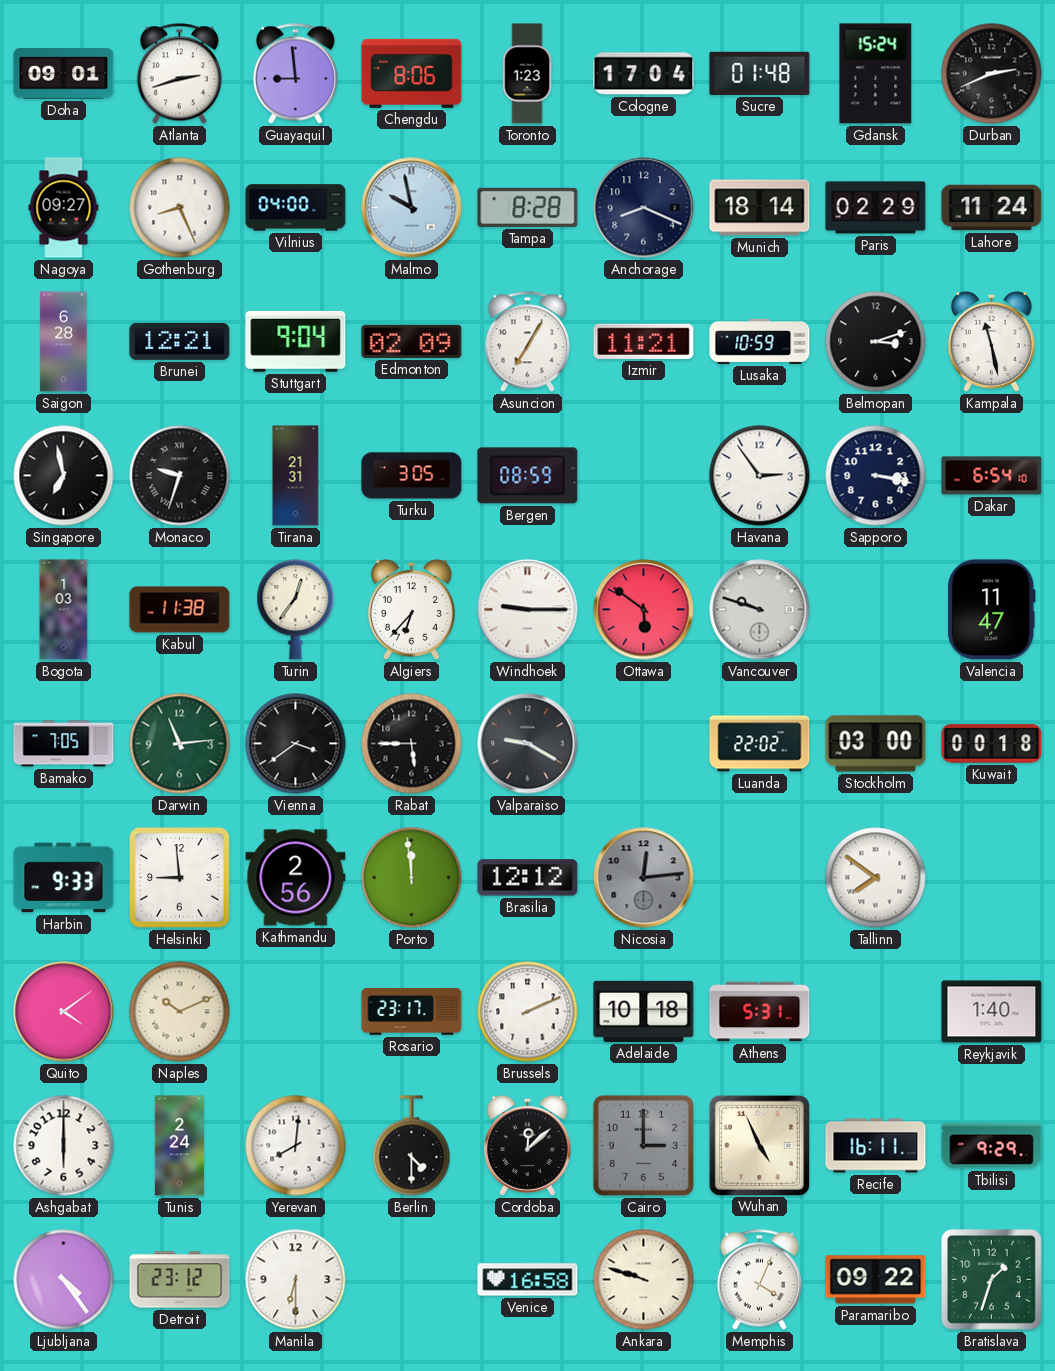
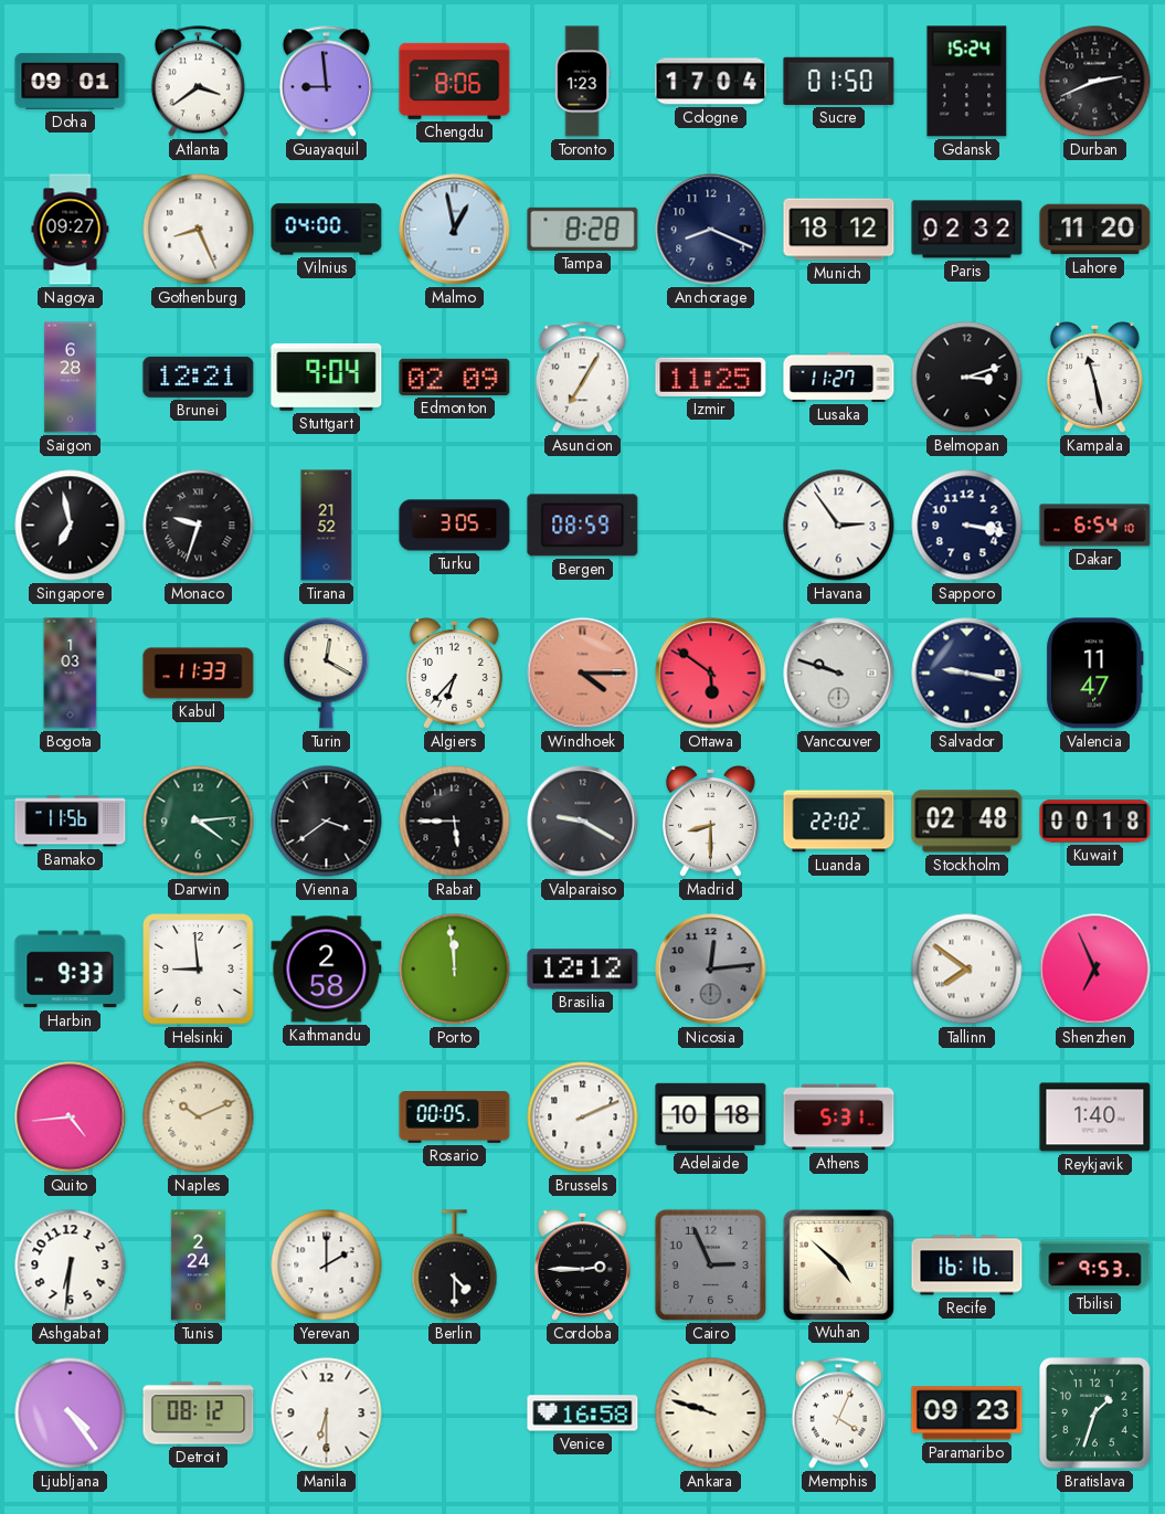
Atlanta: 2:42 -> 3:39 (198, 82)
Sucre: 01:48 -> 01:50 (839, 81)
Malmo: 9:58 -> 12:58 (455, 230)
Munich: 18:14 -> 18:12 (839, 230)
Paris: 02:29 -> 02:32 (967, 230)
Lahore: 11:24 -> 11:20 (1095, 230)
Izmir: 11:21 -> 11:25 (711, 377)
Lusaka: 10:59 -> 11:27 (839, 377)
Tirana: 21:31 -> 21:52 (327, 526)
Kabul: 11:38 -> 11:33 (199, 674)
Turin: 12:36 -> 12:20 (327, 674)
Windhoek: 9:15 -> 4:15 (583, 674)
Windhoek dial: white -> salmon (583, 674)
Salvador: none -> 9:17 (967, 674)
Bamako: 7:05 -> 11:56 (71, 822)
Darwin: 11:14 -> 4:14 (199, 822)
Madrid: none -> 8:30 (710, 820)
Stockholm: 03:00 -> 02:48 (967, 822)
Kathmandu: 2:56 -> 2:58 (327, 970)
Shenzhen: none -> 6:56 (1095, 970)
Quito: 4:09 -> 4:44 (71, 1118)
Rosario: 23:17 -> 00:05 (455, 1118)
Ashgabat: 6:00 -> 6:31 (71, 1266)
Yerevan: 8:01 -> 2:00 (327, 1266)
Cordoba: 12:08 -> 2:45 (582, 1264)
Cairo: 3:00 -> 2:56 (710, 1264)
Wuhan: 4:56 -> 4:52 (838, 1264)
Recife: 16:11 -> 16:16 (967, 1266)
Tbilisi: 9:29 -> 9:53 (1095, 1266)
Detroit: 23:12 -> 08:12 (199, 1414)
Paramaribo: 09:22 -> 09:23 (967, 1414)
